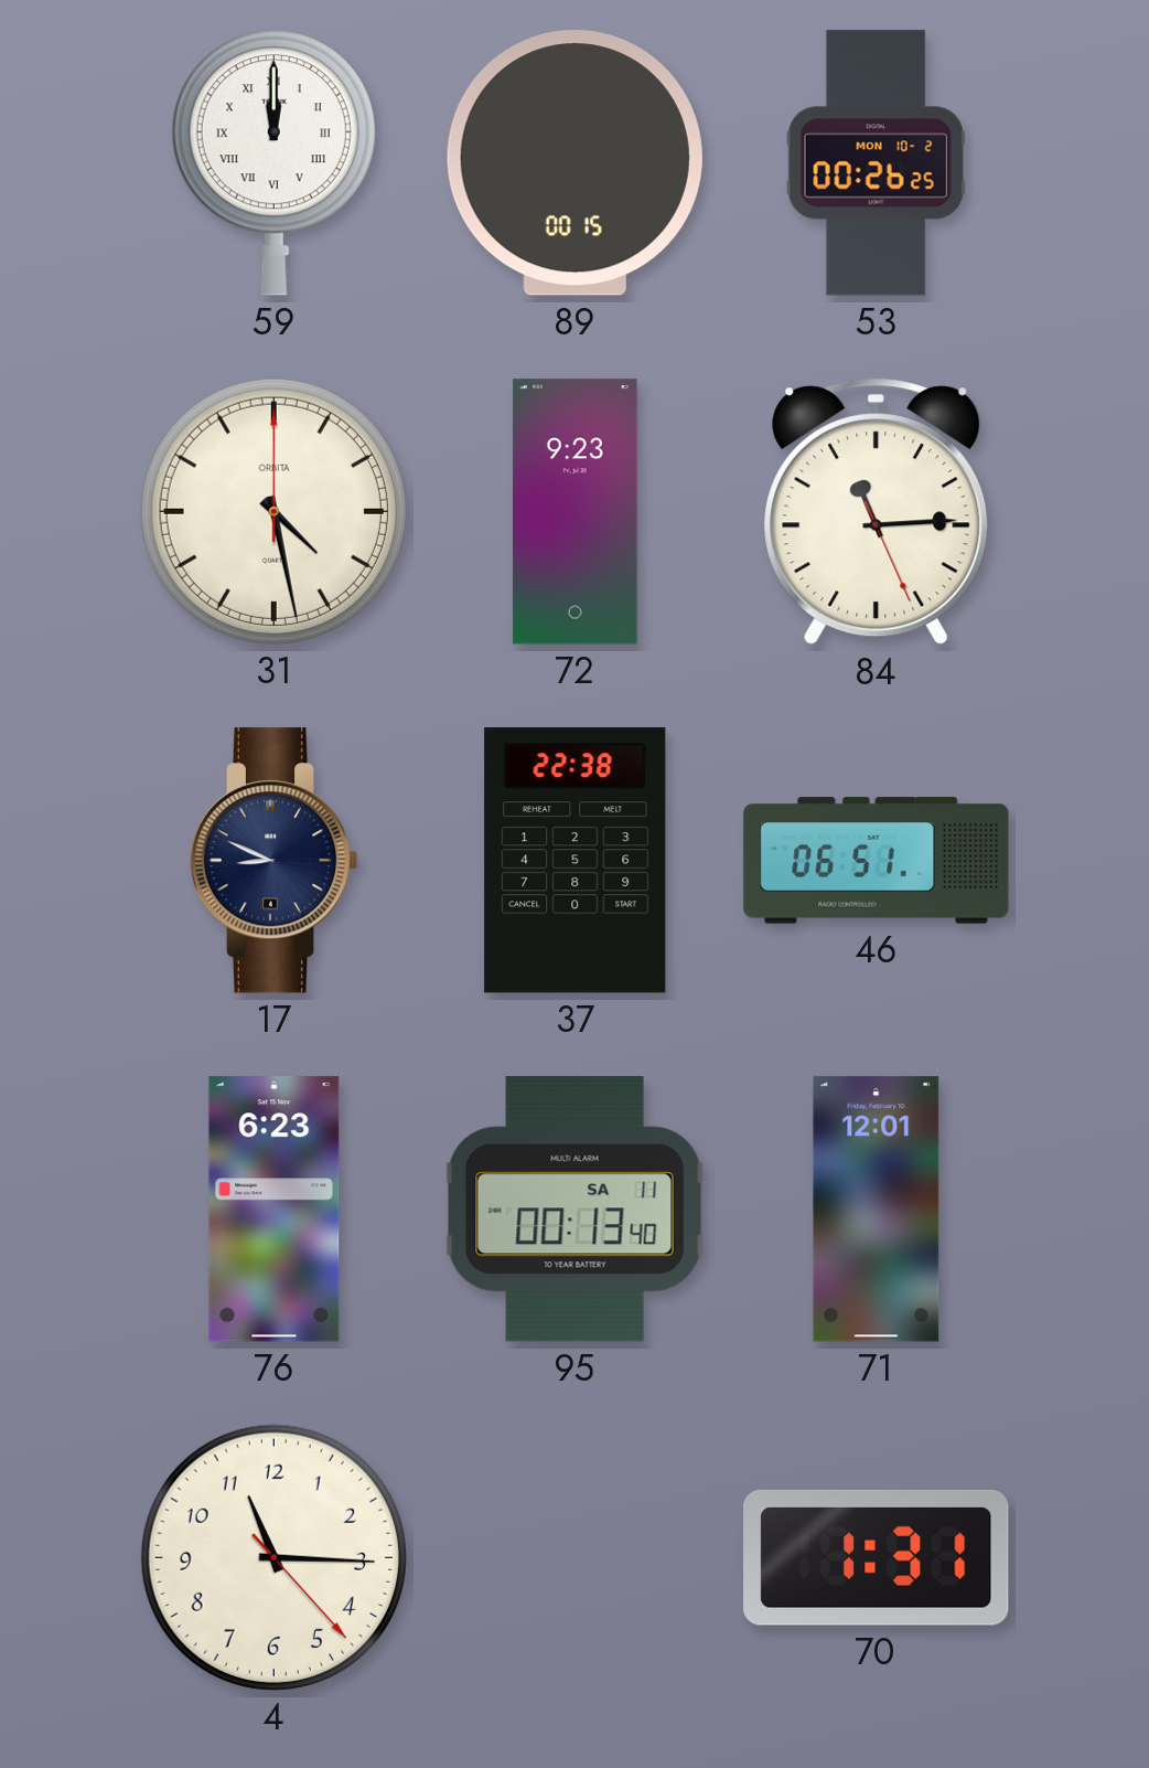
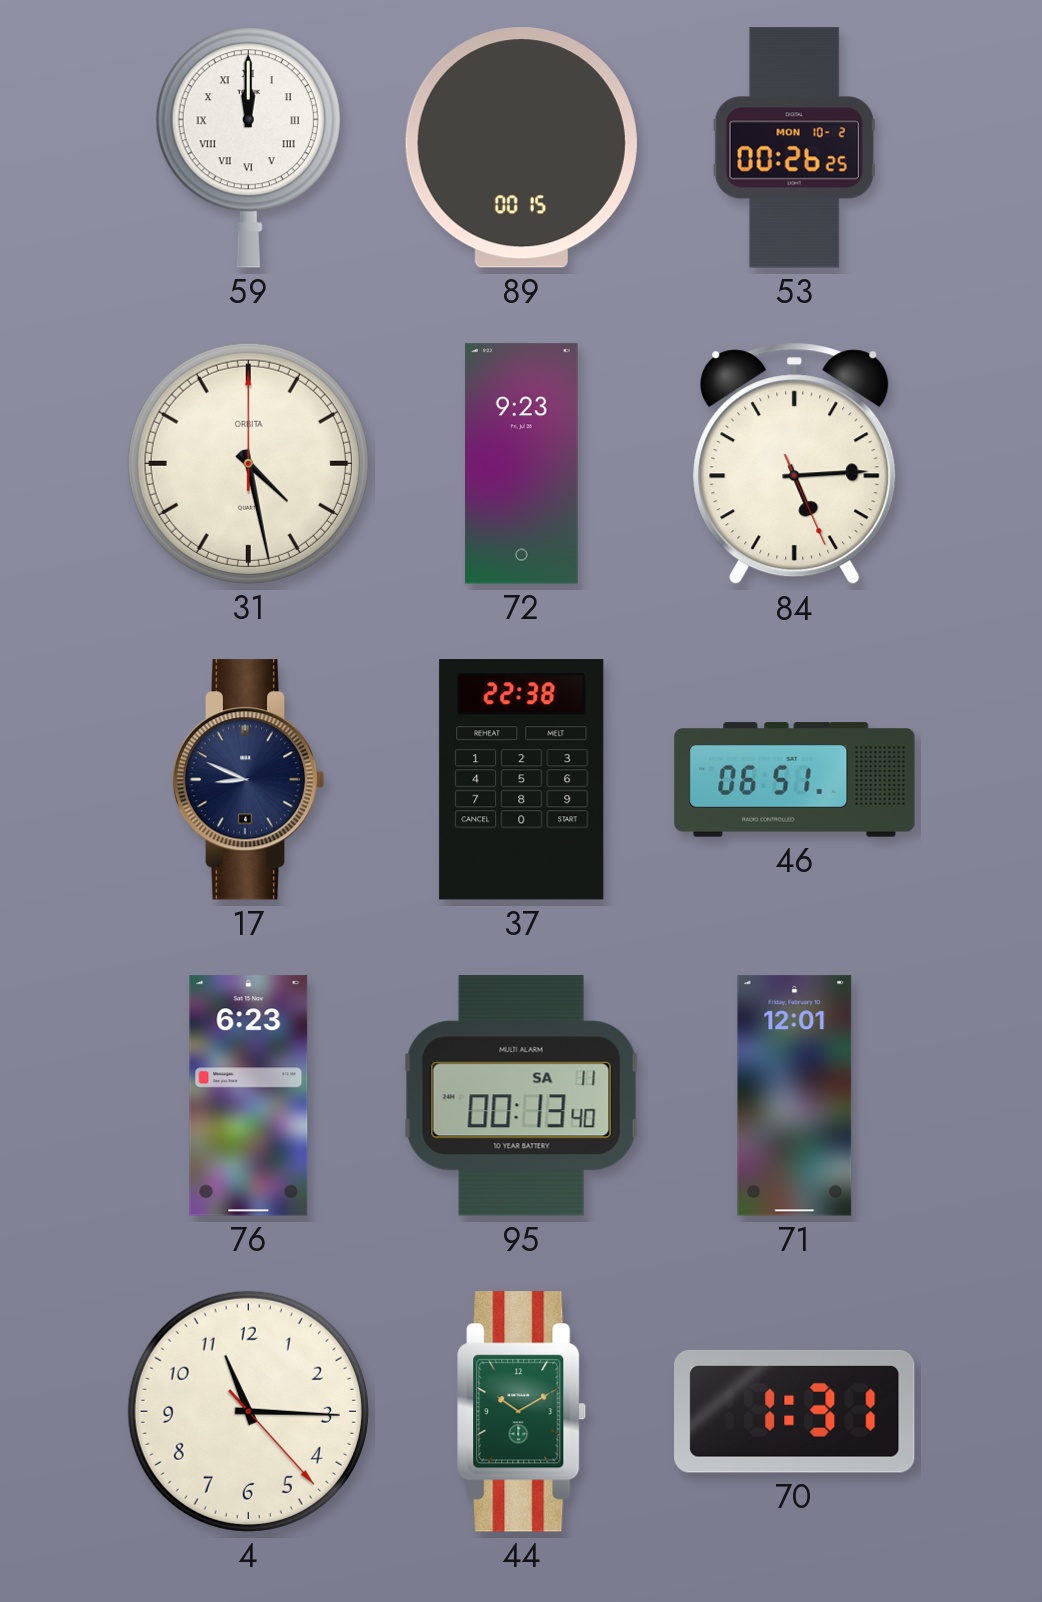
84: 11:14 -> 5:14 (795, 464)
44: none -> 10:10 (522, 1412)
